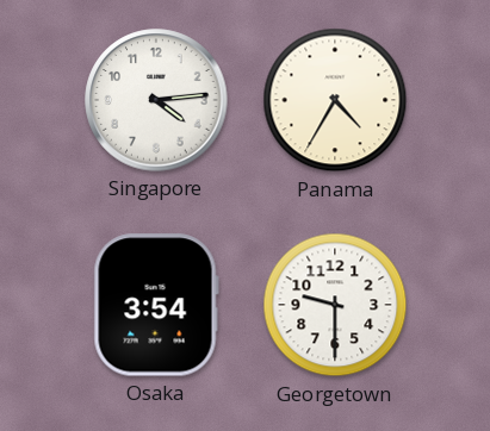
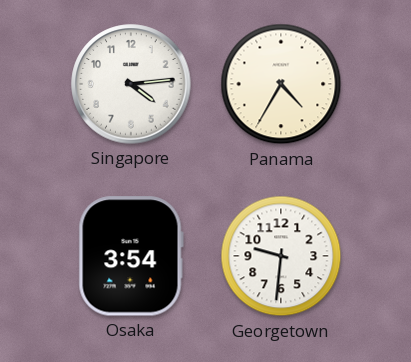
Georgetown: 9:30 -> 9:31 (281, 256)
